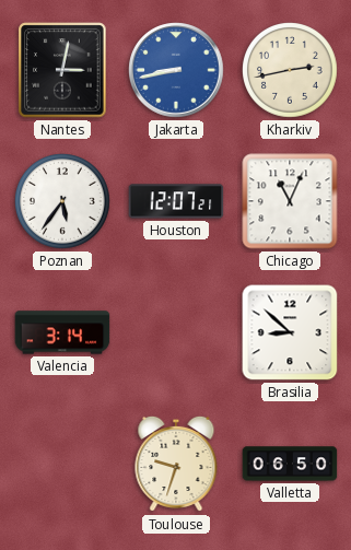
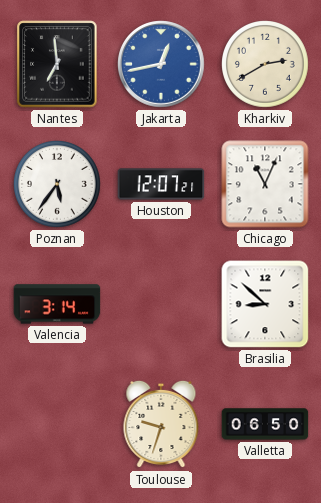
Nantes: 3:02 -> 6:59 (57, 64)
Jakarta: 8:43 -> 12:43 (161, 64)
Kharkiv: 2:43 -> 2:40 (266, 65)
